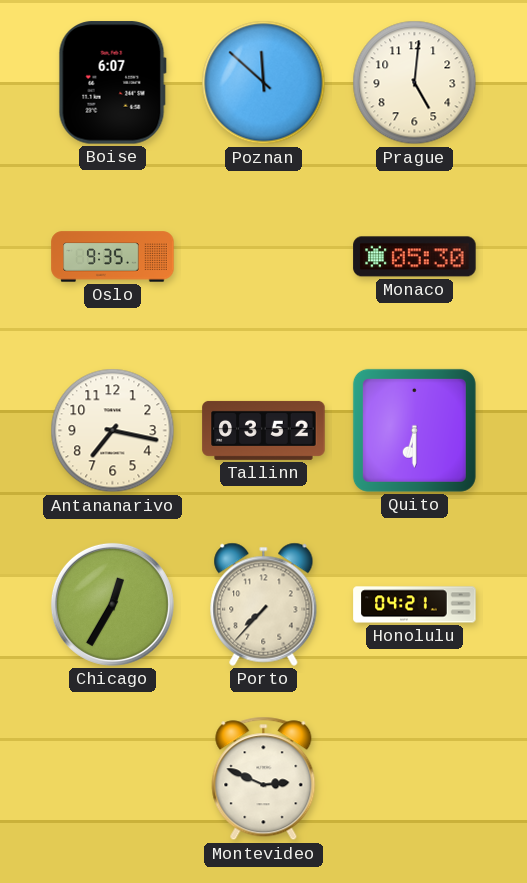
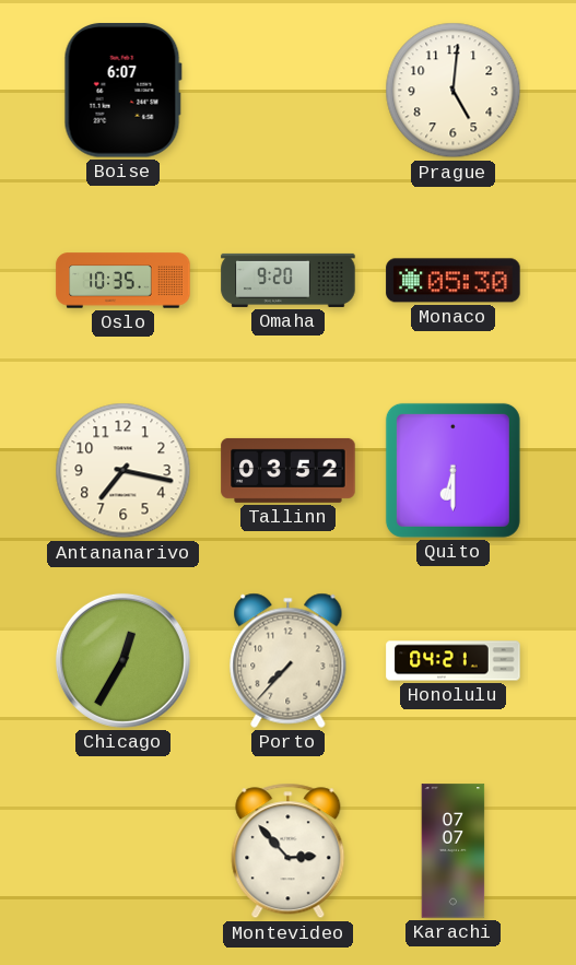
Poznan: 11:52 -> none (264, 83)
Oslo: 9:35 -> 10:35 (124, 281)
Omaha: none -> 9:20 (289, 280)
Montevideo: 2:49 -> 2:53 (289, 851)
Karachi: none -> 07:07 (454, 851)
